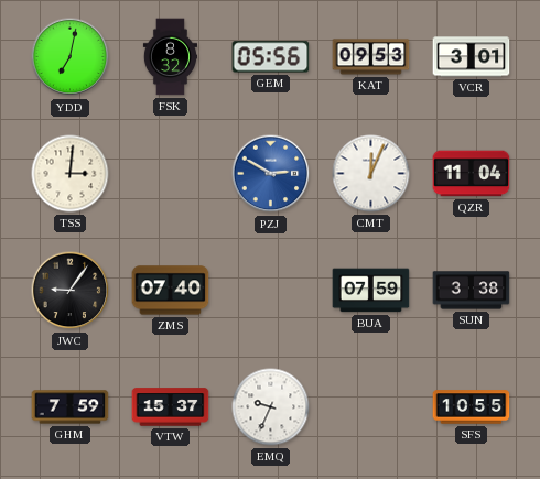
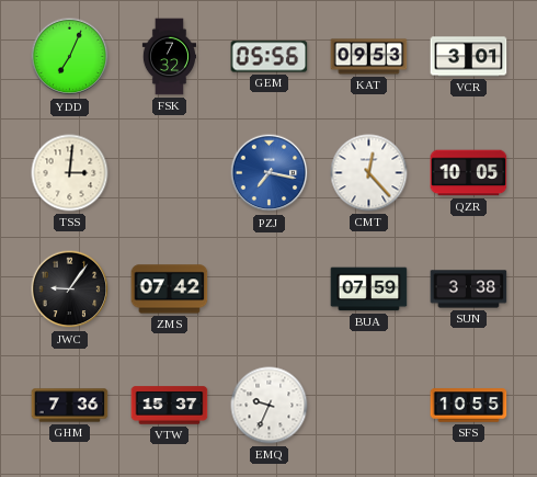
YDD: 7:02 -> 7:04 (70, 57)
FSK: 8:32 -> 7:32 (169, 57)
PZJ: 2:50 -> 7:17 (270, 173)
CMT: 12:04 -> 12:23 (369, 173)
QZR: 11:04 -> 10:05 (469, 173)
ZMS: 07:40 -> 07:42 (170, 289)
GHM: 7:59 -> 7:36 (70, 406)
